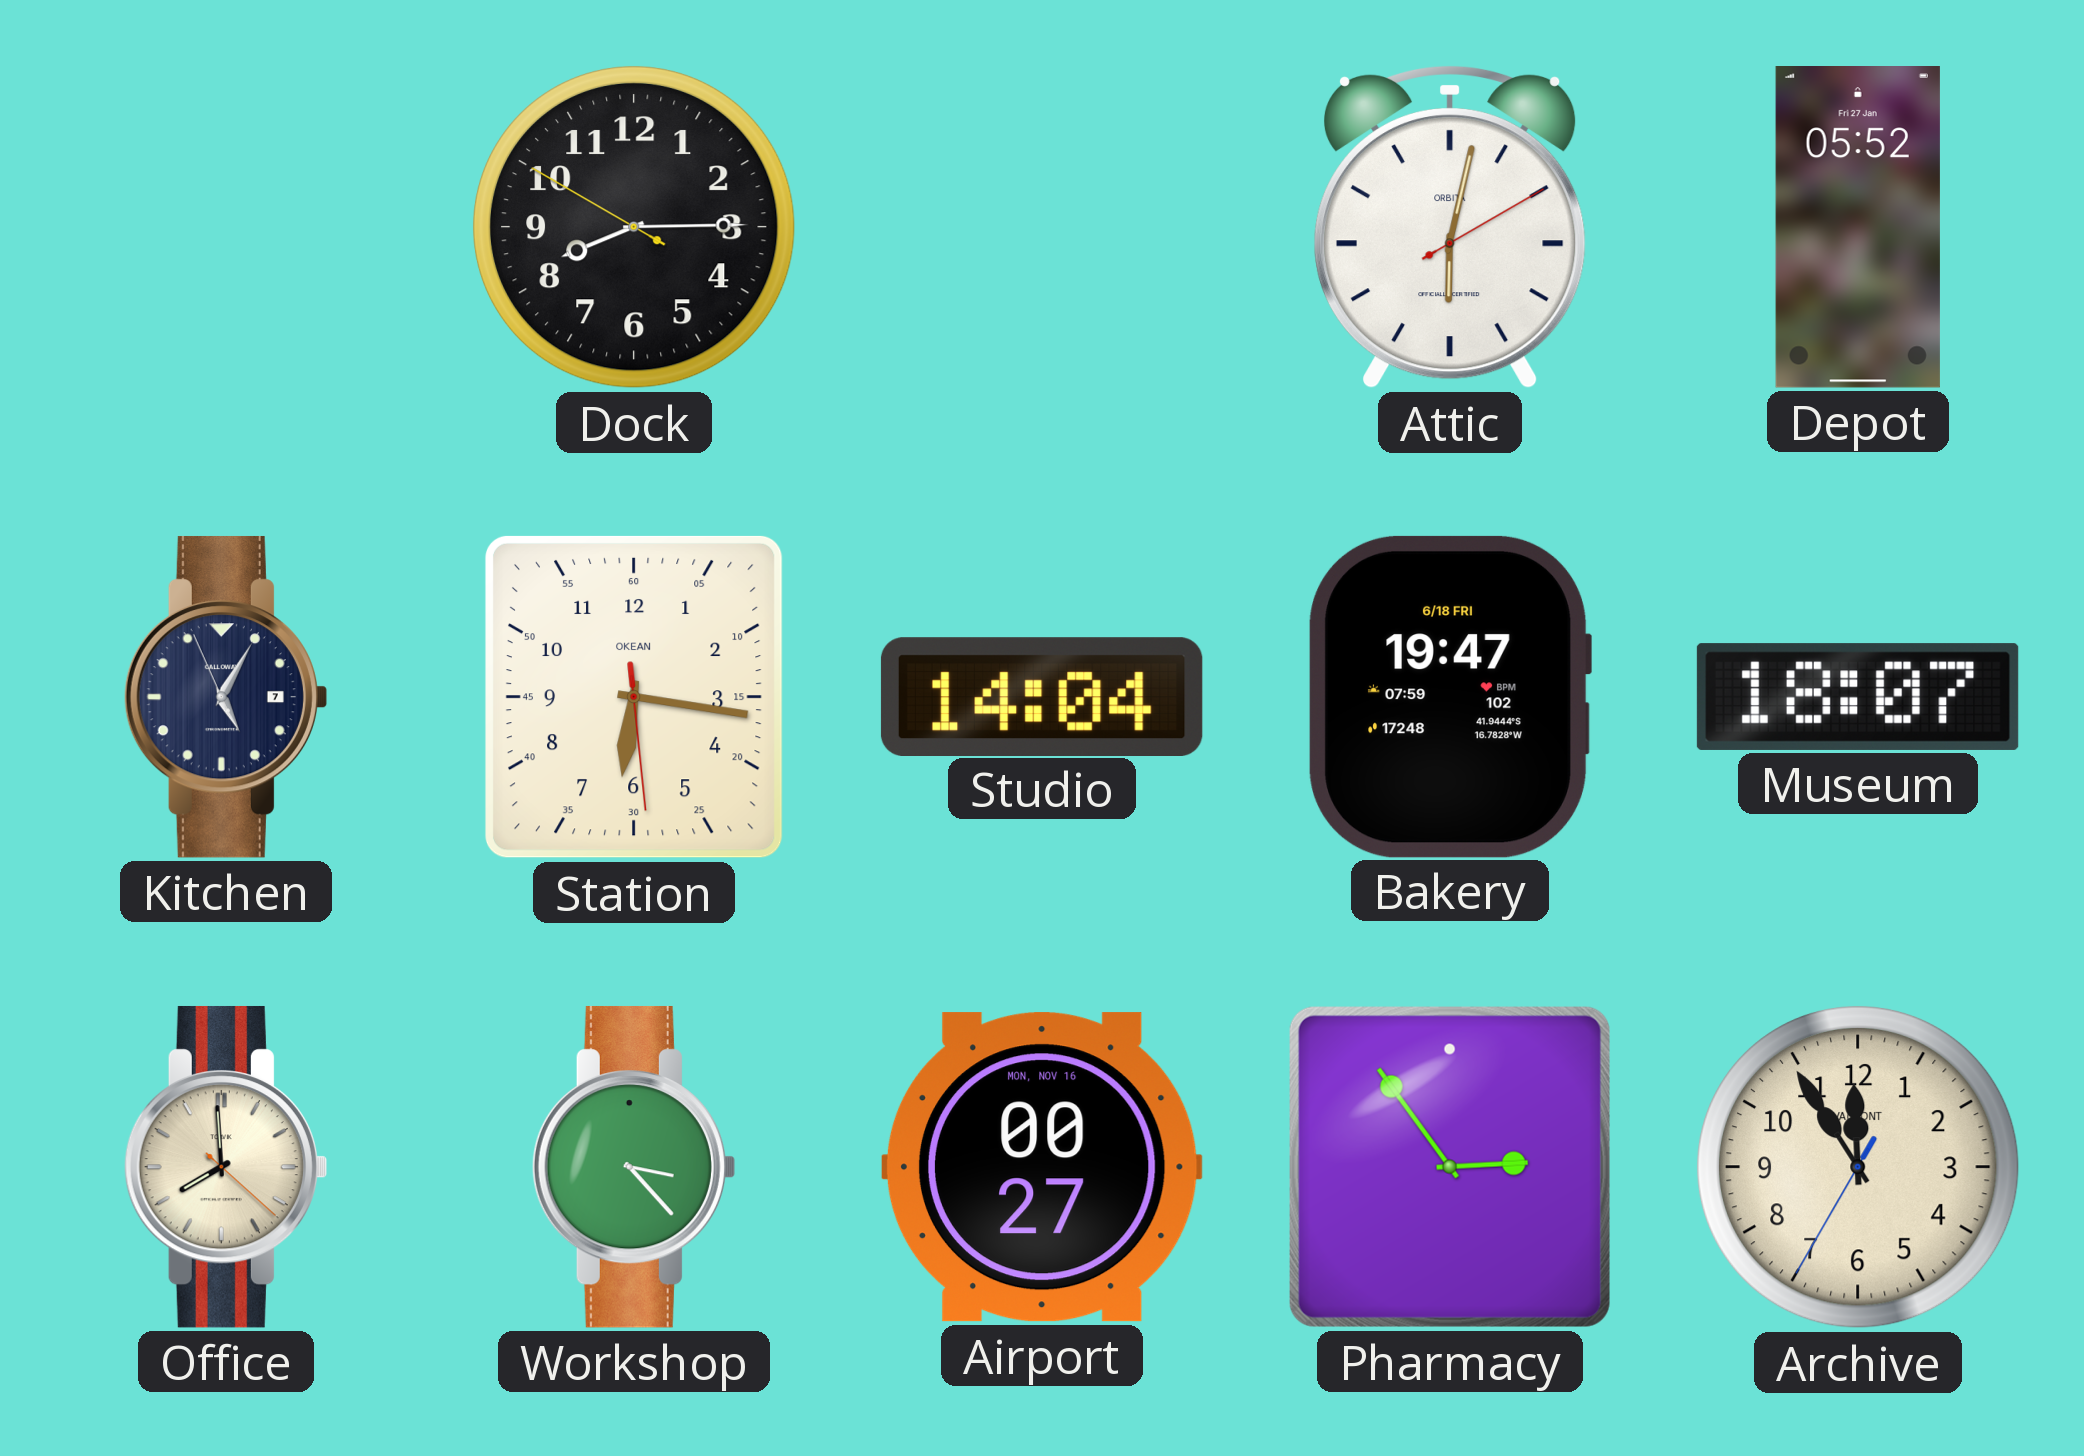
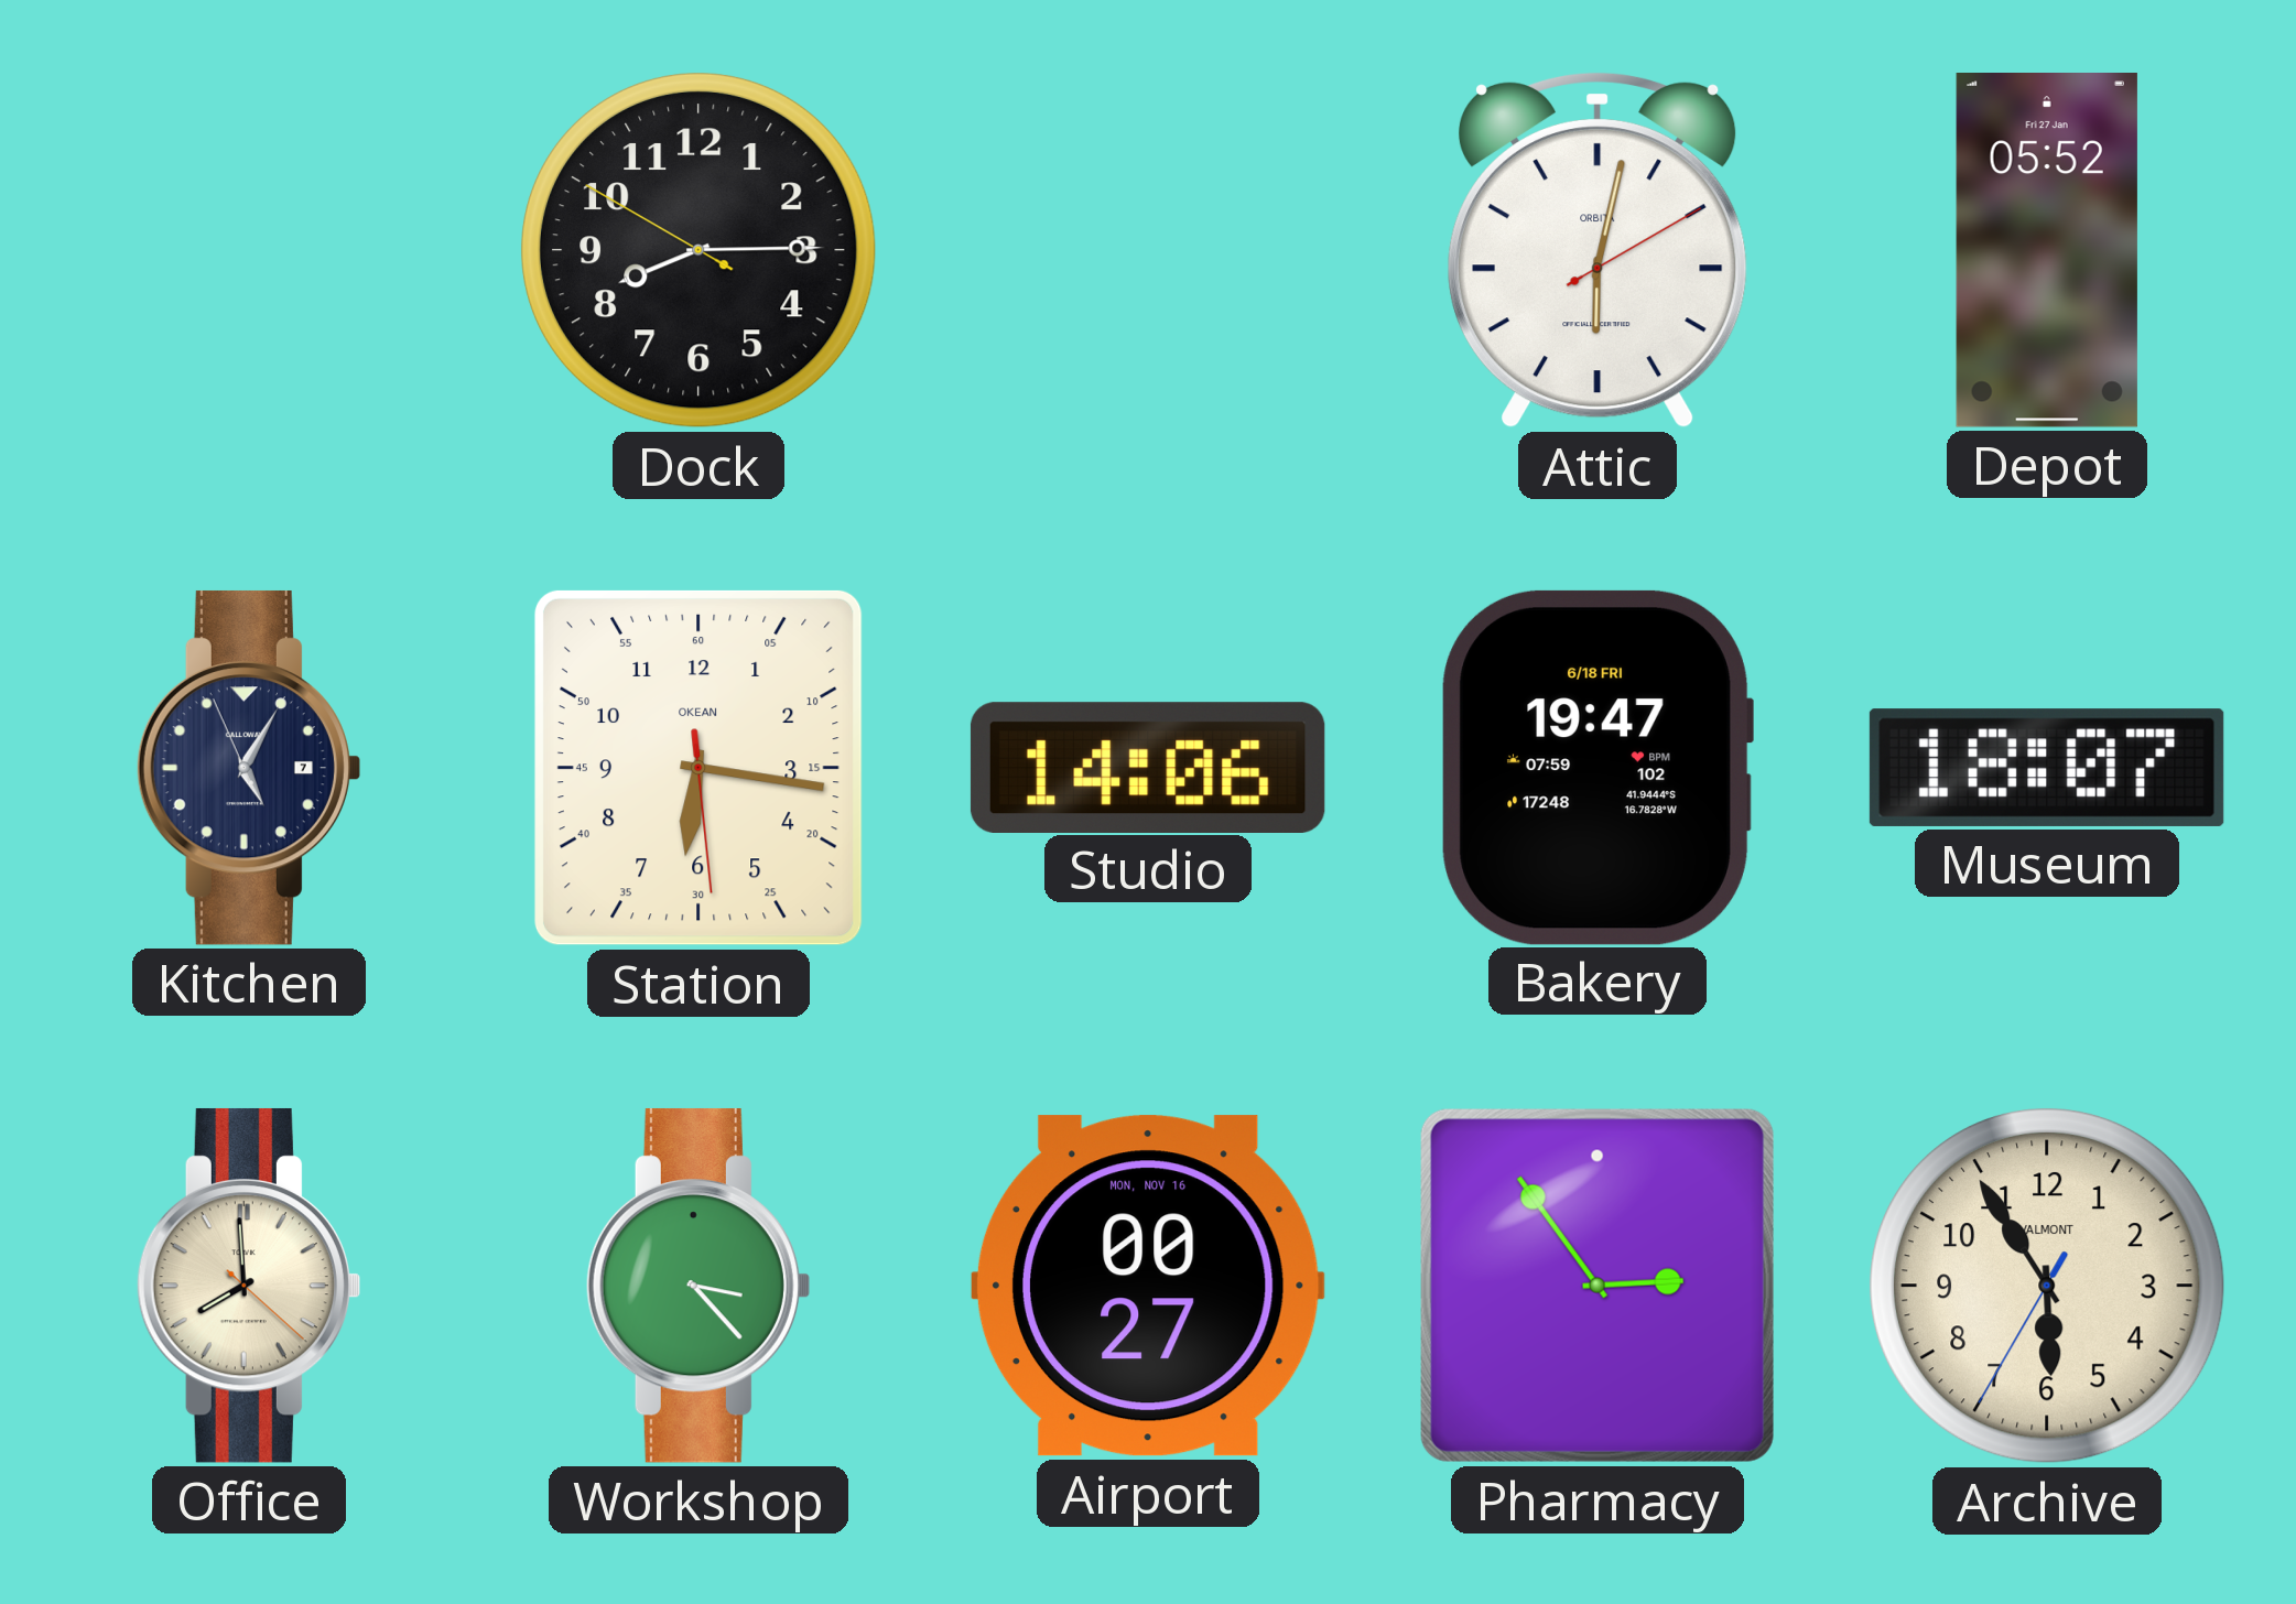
Studio: 14:04 -> 14:06 (1148, 767)
Archive: 11:54 -> 5:54 (2047, 1286)
